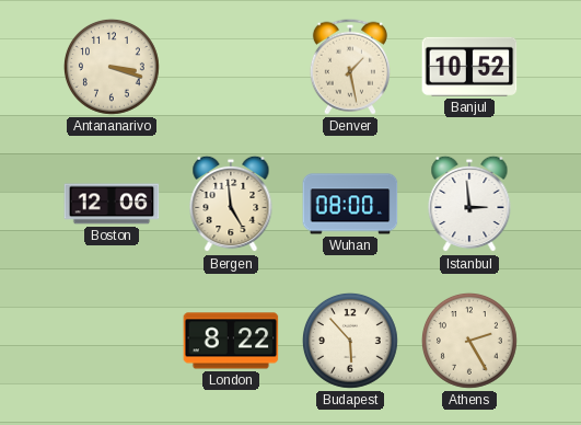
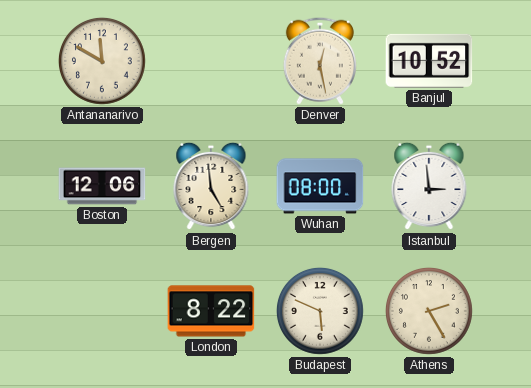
Antananarivo: 3:18 -> 11:50 (102, 61)
Denver: 1:28 -> 12:28 (320, 61)
Budapest: 5:53 -> 5:49 (320, 311)
